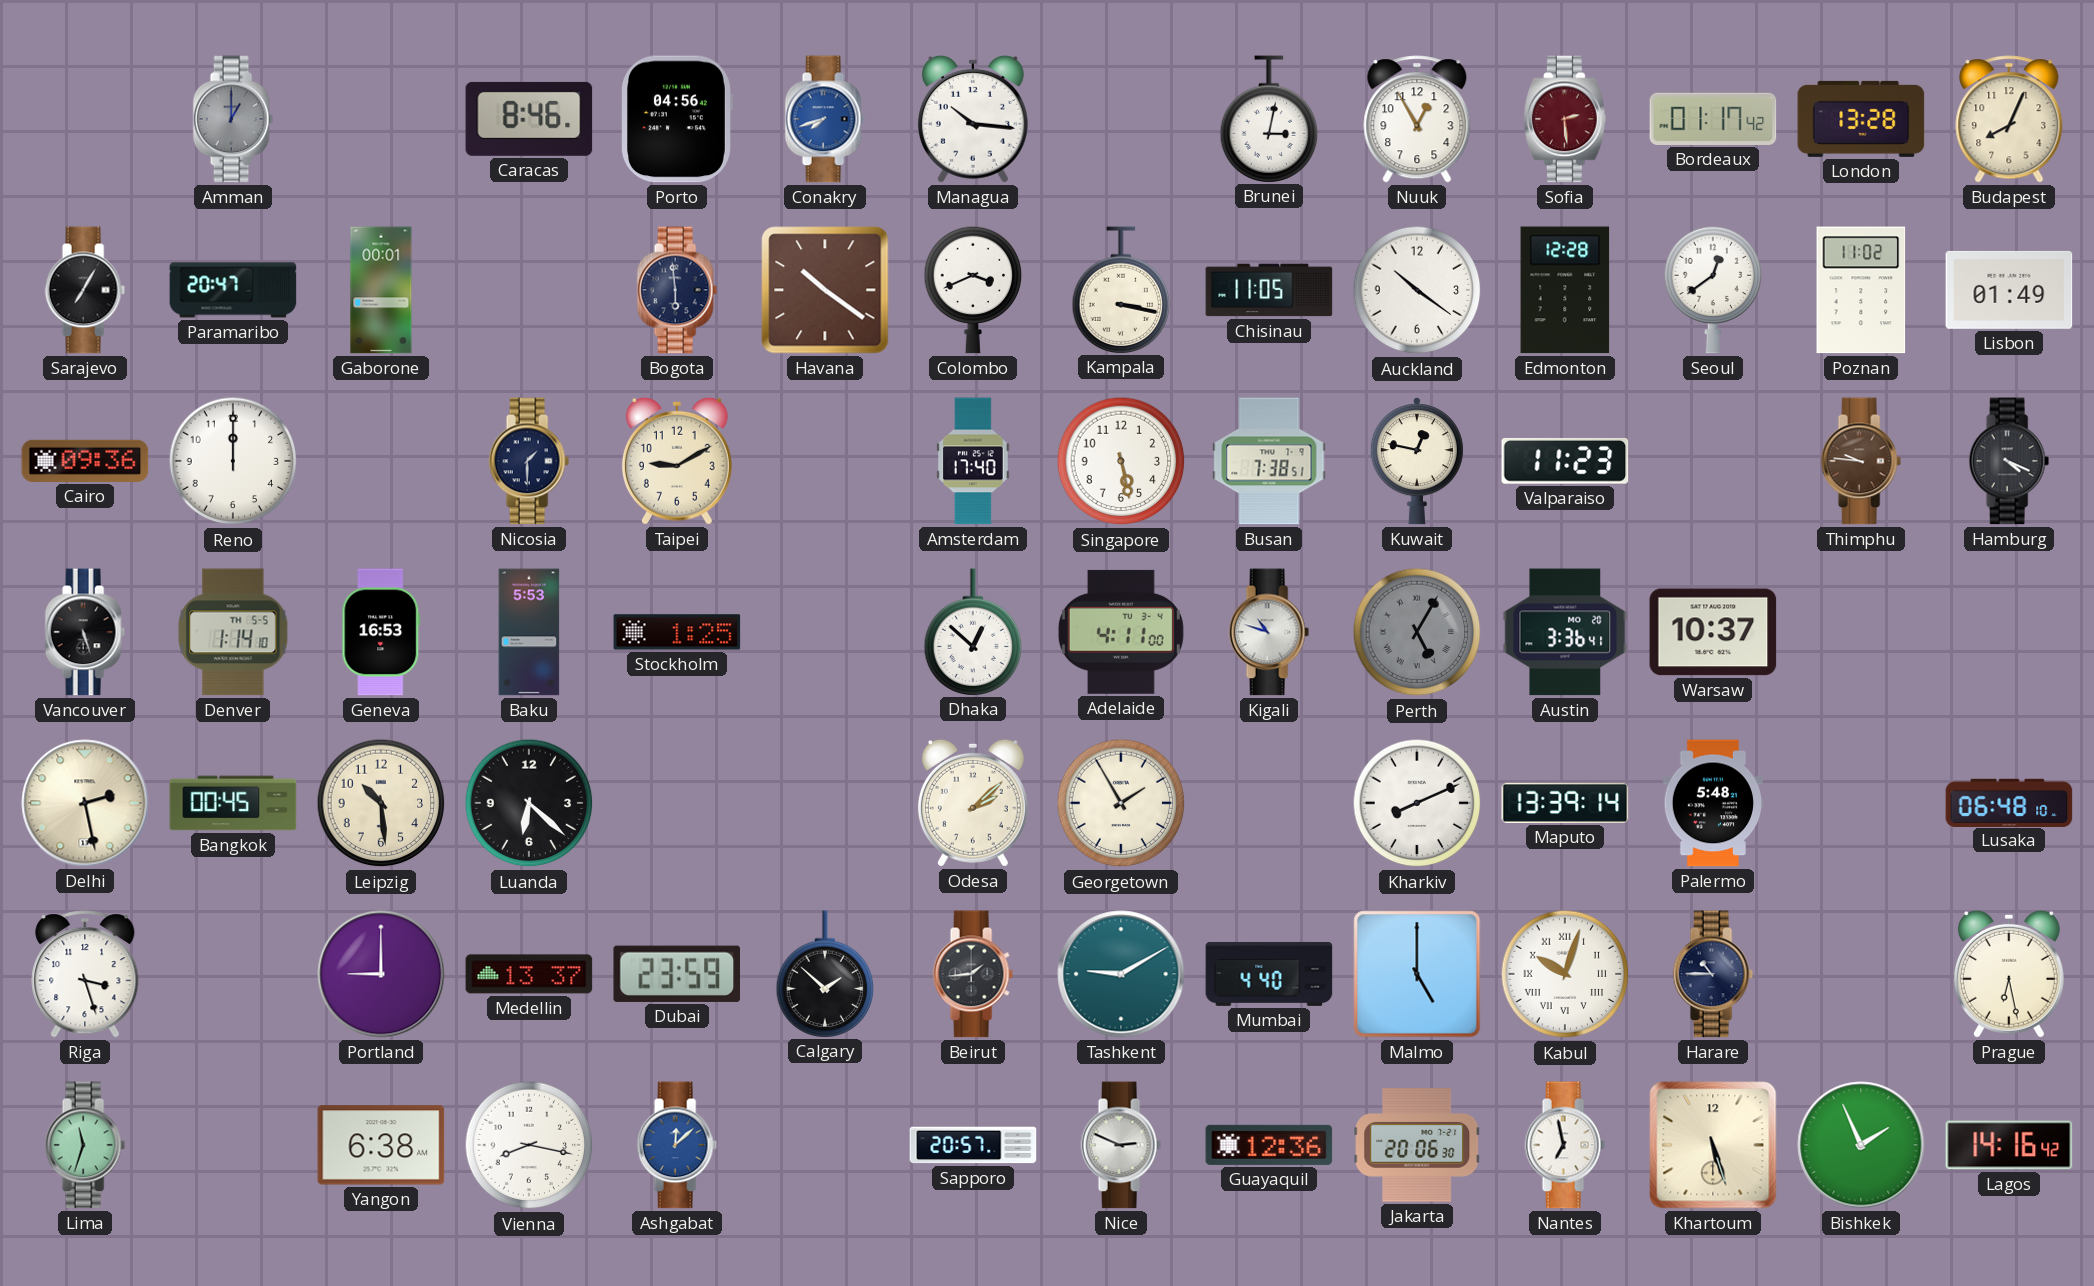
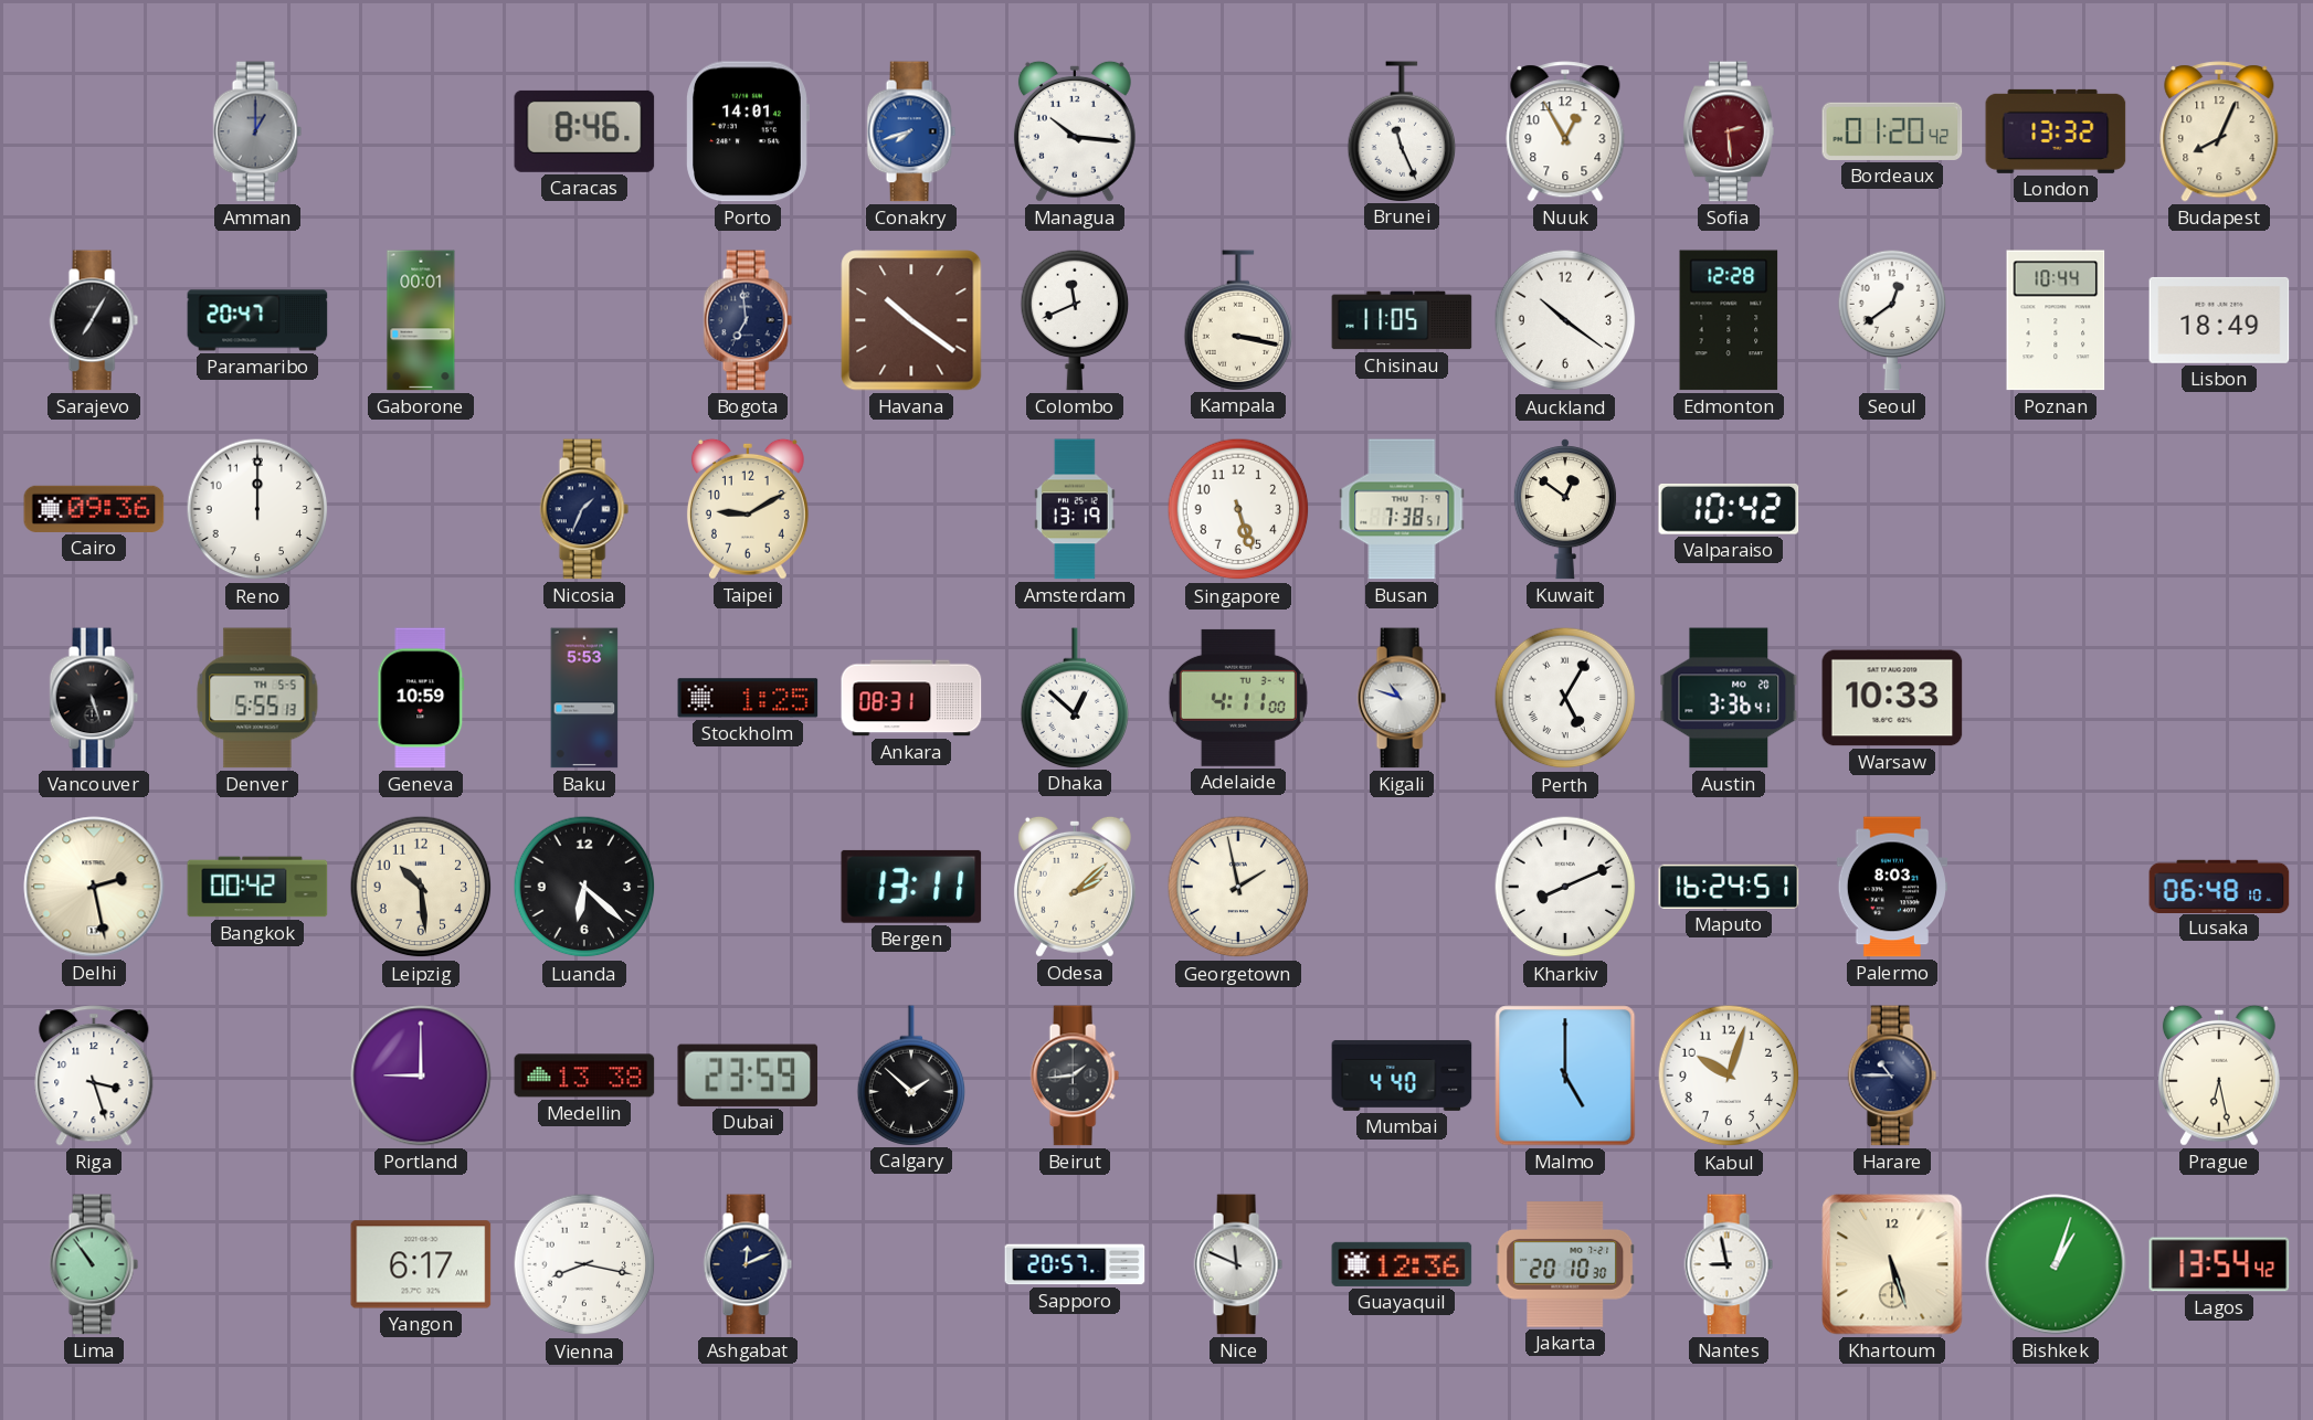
Porto: 04:56 -> 14:01 (748, 131)
Brunei: 3:02 -> 11:26 (1402, 131)
Bordeaux: 01:17 -> 01:20 (1892, 131)
London: 13:28 -> 13:32 (2056, 131)
Bogota: 5:59 -> 6:59 (748, 320)
Colombo: 3:41 -> 11:41 (1075, 320)
Poznan: 11:02 -> 10:44 (2056, 320)
Lisbon: 01:49 -> 18:49 (2219, 320)
Nicosia: 1:30 -> 1:34 (584, 509)
Amsterdam: 17:40 -> 13:19 (1075, 509)
Singapore: 5:28 -> 5:27 (1238, 509)
Kuwait: 12:47 -> 12:51 (1565, 509)
Valparaiso: 11:23 -> 10:42 (1729, 509)
Thimphu: 9:46 -> none (1861, 461)
Hamburg: 4:19 -> none (2009, 461)
Denver: 1:14 -> 5:55 (257, 698)
Geneva: 16:53 -> 10:59 (421, 698)
Ankara: none -> 08:31 (911, 698)
Perth dial: grey -> white (1565, 698)
Warsaw: 10:37 -> 10:33 (1892, 698)
Bangkok: 00:45 -> 00:42 (257, 887)
Bergen: none -> 13:11 (911, 887)
Georgetown: 1:55 -> 1:58 (1238, 887)
Maputo: 13:39 -> 16:24 (1729, 887)
Palermo: 5:48 -> 8:03 (1891, 887)
Medellin: 13:37 -> 13:38 (584, 1075)
Tashkent: 9:10 -> none (1121, 974)
Kabul numerals: Roman -> Arabic (1729, 1075)
Lima: 11:33 -> 10:54 (94, 1264)
Yangon: 6:38 -> 6:17 (421, 1264)
Ashgabat: 12:08 -> 12:11 (748, 1264)
Ashgabat dial: blue -> navy (748, 1264)
Nice: 2:49 -> 11:49 (1238, 1264)
Jakarta: 20:06 -> 20:10 (1565, 1264)
Nantes: 6:58 -> 8:58 (1729, 1264)
Bishkek: 1:56 -> 1:03 (2056, 1264)
Lagos: 14:16 -> 13:54 (2219, 1264)
